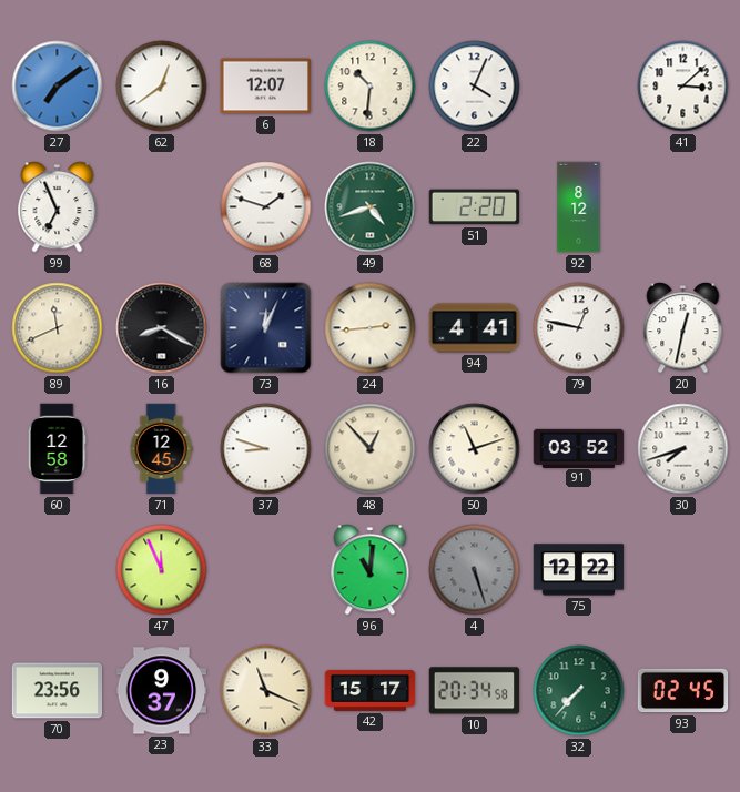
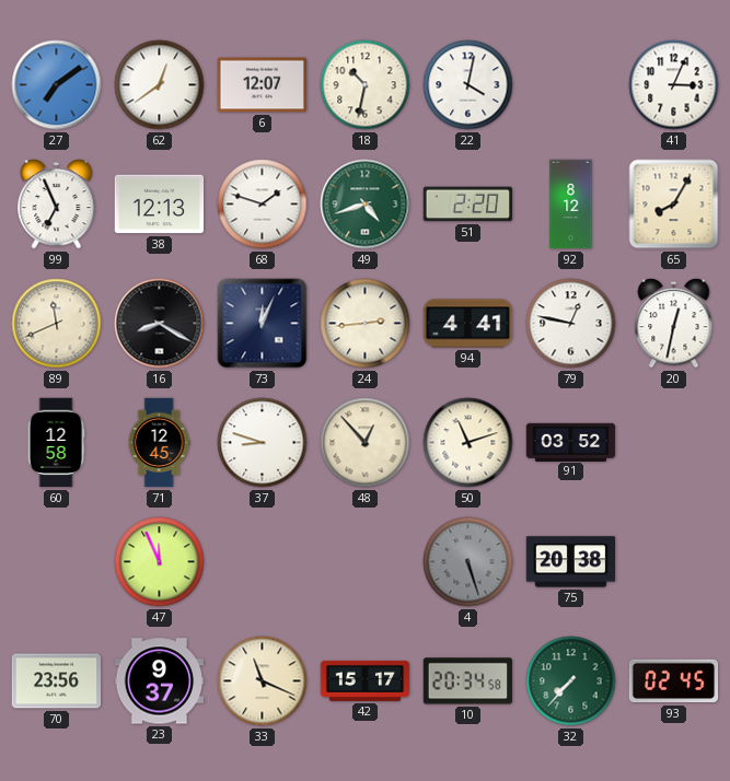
18: 10:31 -> 10:32 (366, 85)
22: 4:04 -> 4:02 (468, 85)
41: 3:08 -> 3:04 (674, 85)
38: none -> 12:13 (160, 205)
65: none -> 8:05 (674, 205)
30: 7:42 -> none (683, 449)
96: 11:01 -> none (371, 570)
75: 12:22 -> 20:38 (571, 562)
